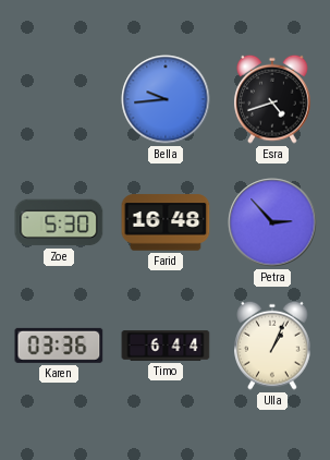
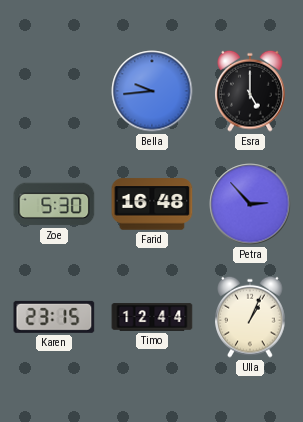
Esra: 4:42 -> 5:00 (250, 91)
Karen: 03:36 -> 23:15 (54, 317)
Timo: 6:44 -> 12:44 (152, 317)
